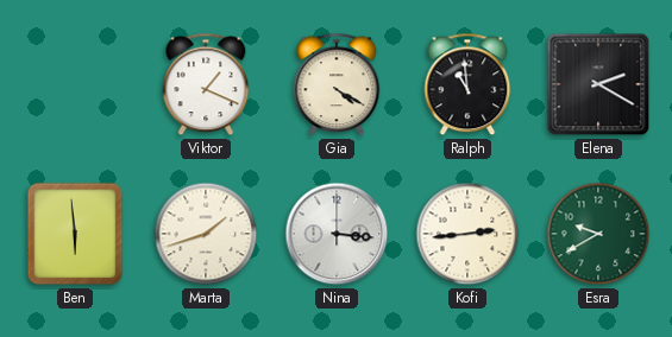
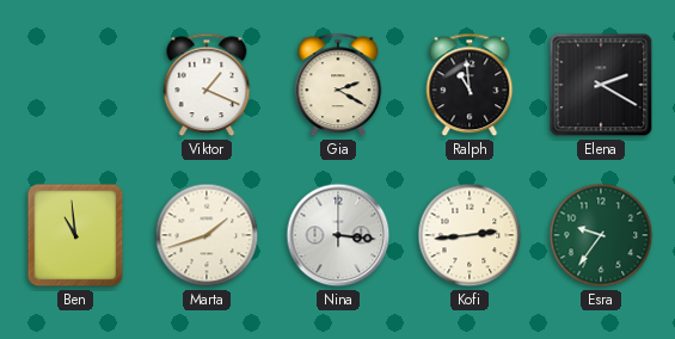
Gia: 4:20 -> 2:20 (338, 85)
Ben: 5:59 -> 10:59 (75, 235)
Esra: 9:40 -> 9:36 (601, 235)
